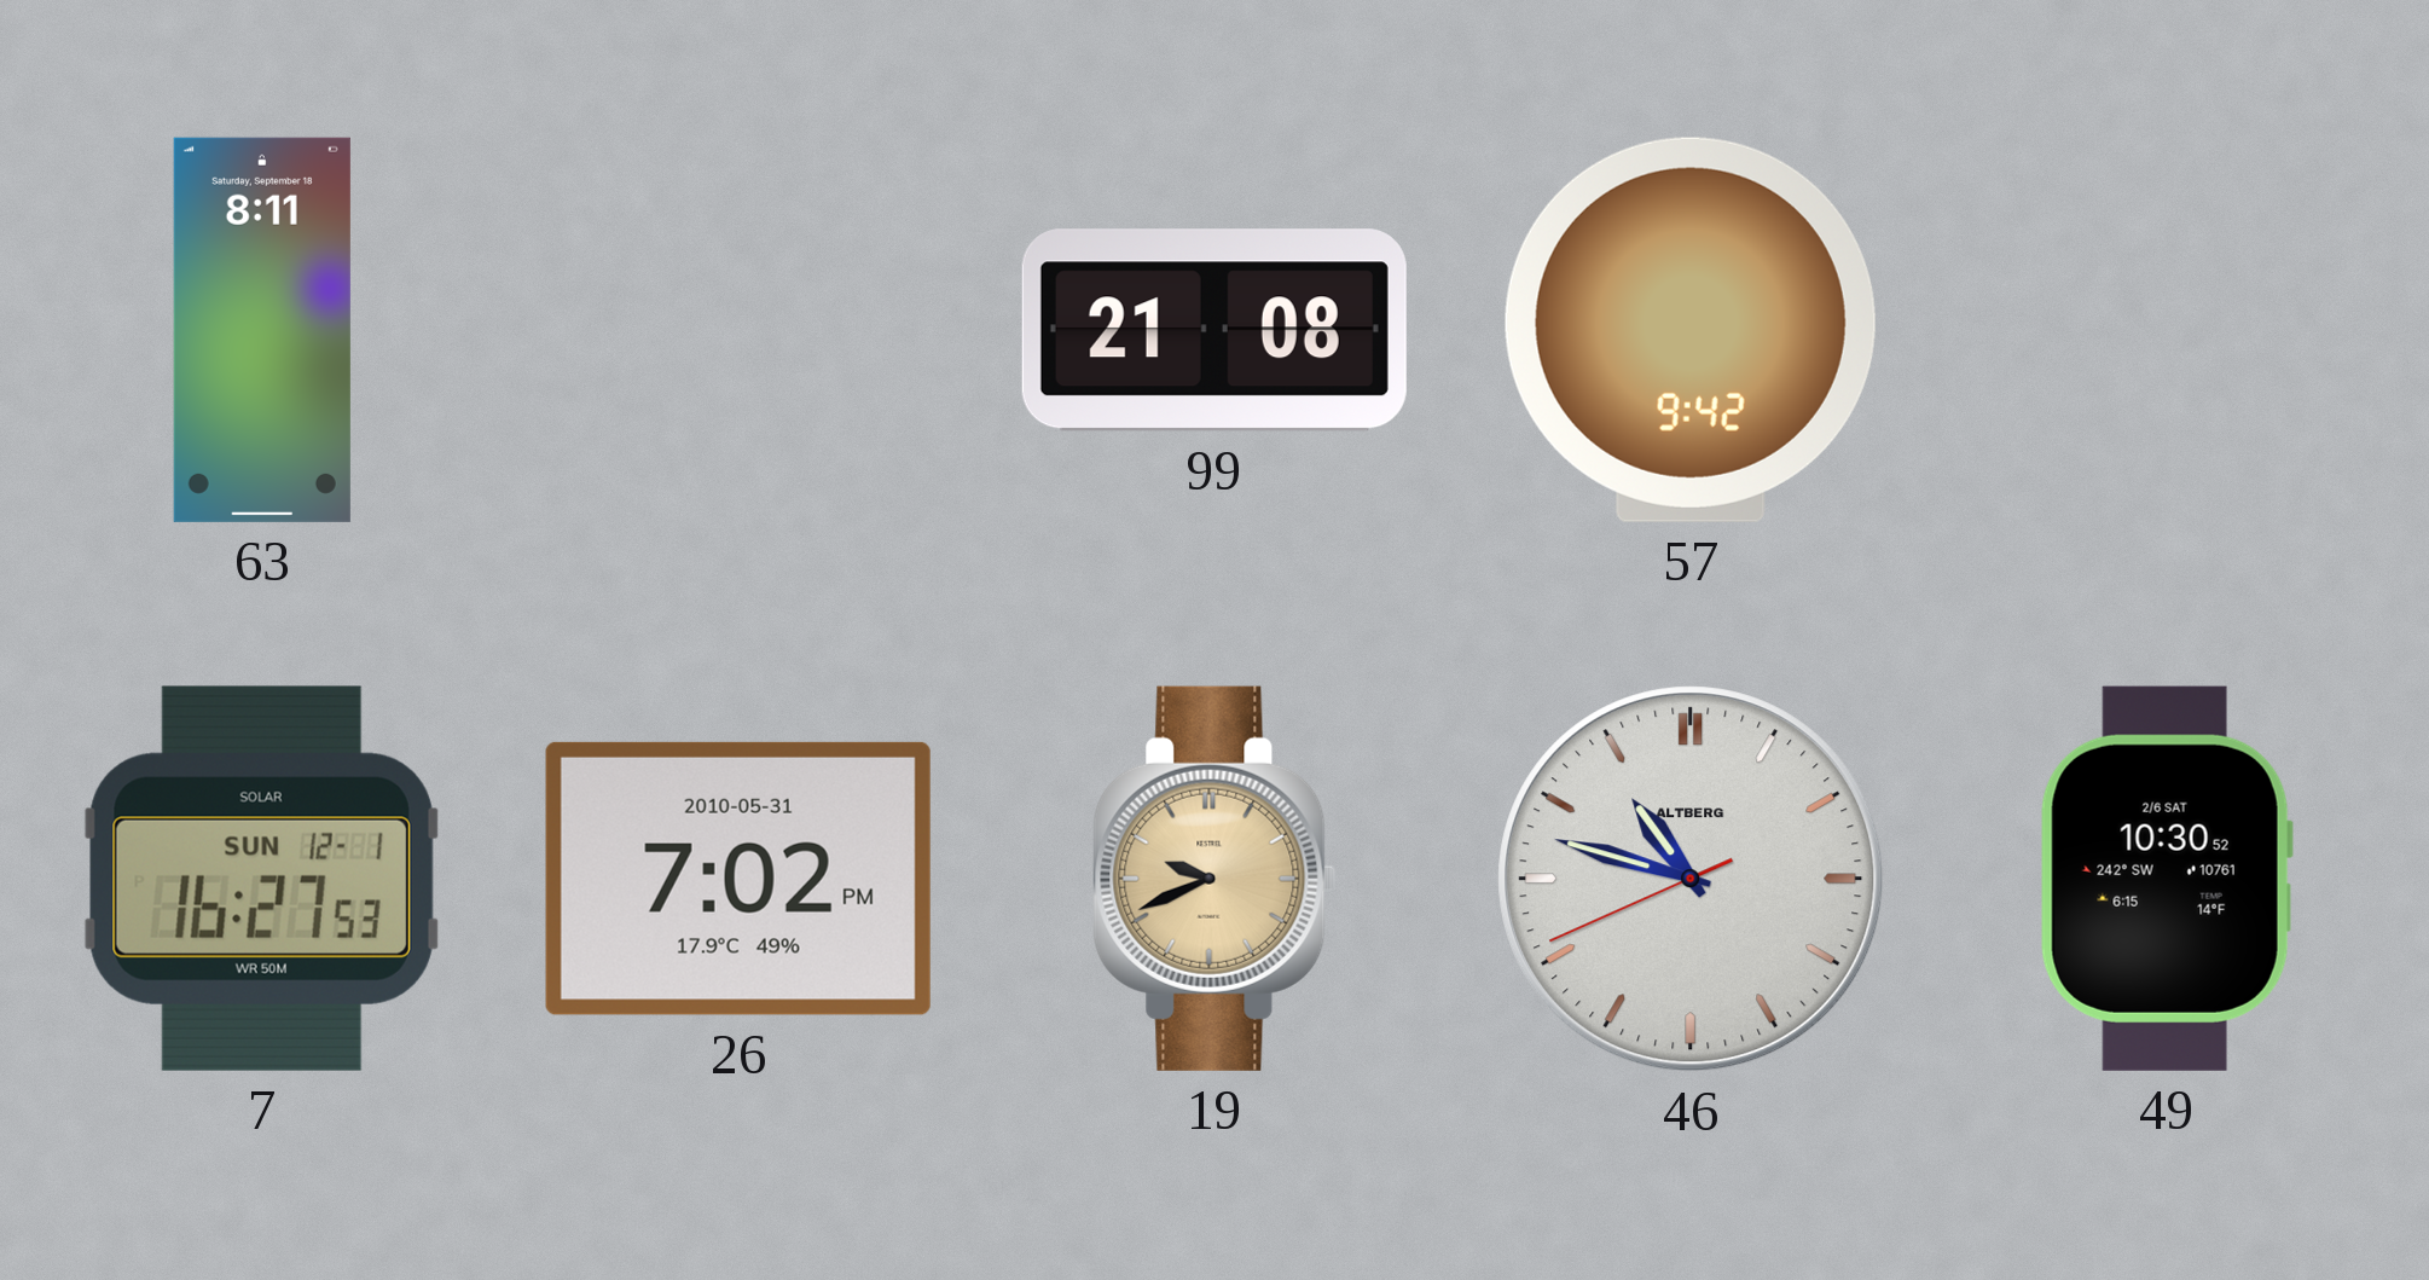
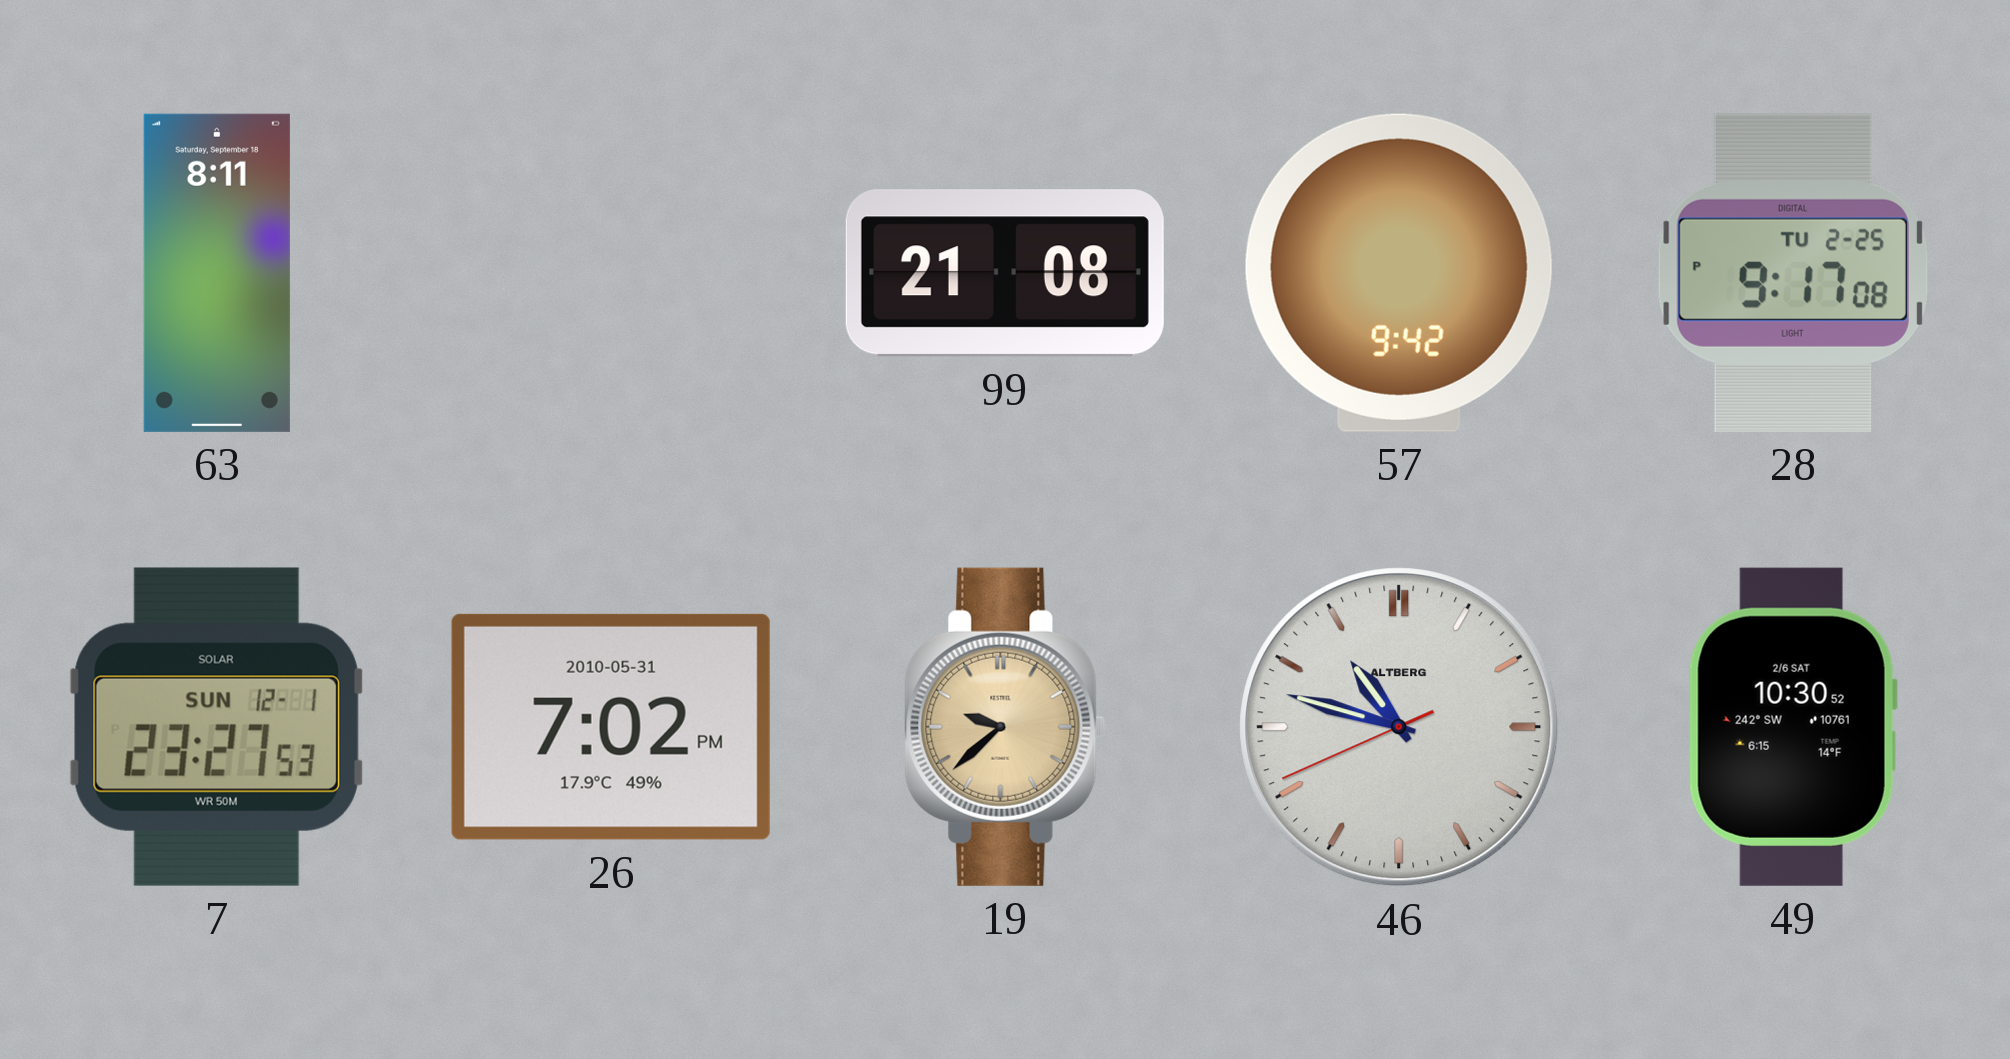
28: none -> 9:17 (1793, 273)
7: 16:27 -> 23:27 (216, 727)
19: 9:41 -> 9:38 (1005, 727)
